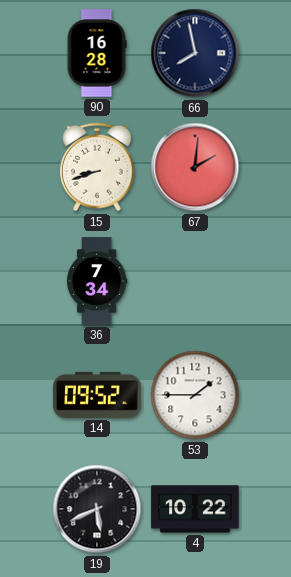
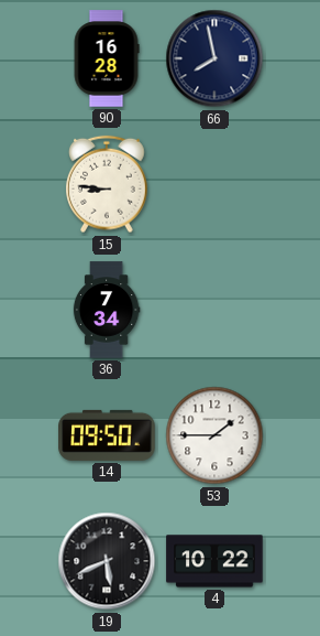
15: 8:42 -> 8:46 (108, 184)
67: 2:01 -> none (195, 167)
14: 09:52 -> 09:50 (107, 435)
